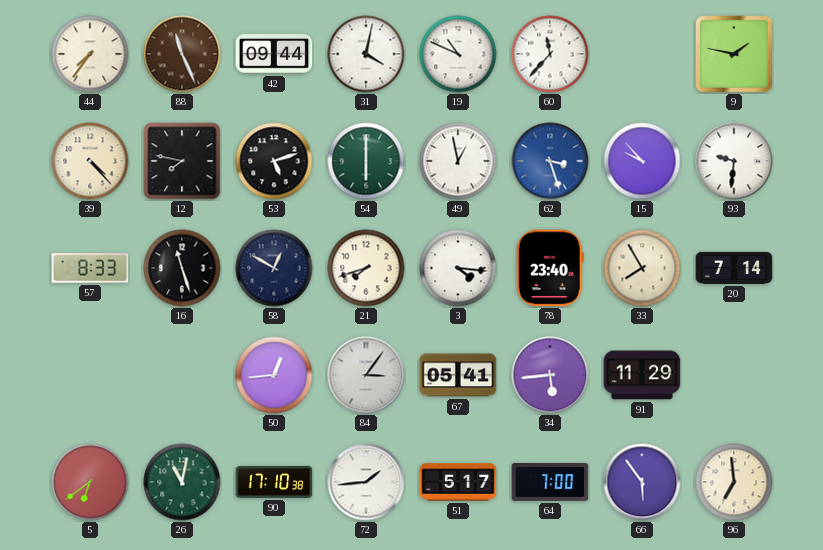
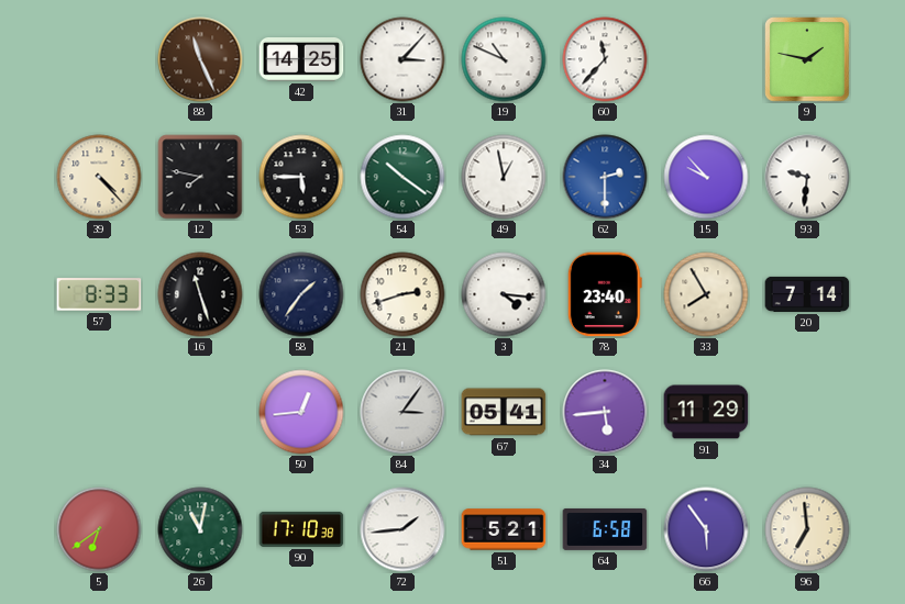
44: 7:36 -> none (90, 54)
42: 09:44 -> 14:25 (301, 60)
31: 4:02 -> 3:07 (402, 59)
53: 5:12 -> 5:45 (301, 177)
54: 6:00 -> 10:21 (402, 177)
62: 3:27 -> 2:30 (605, 177)
58: 12:50 -> 1:36 (301, 294)
21: 7:42 -> 2:42 (402, 294)
51: 5:17 -> 5:21 (504, 529)
64: 7:00 -> 6:58 (605, 529)
